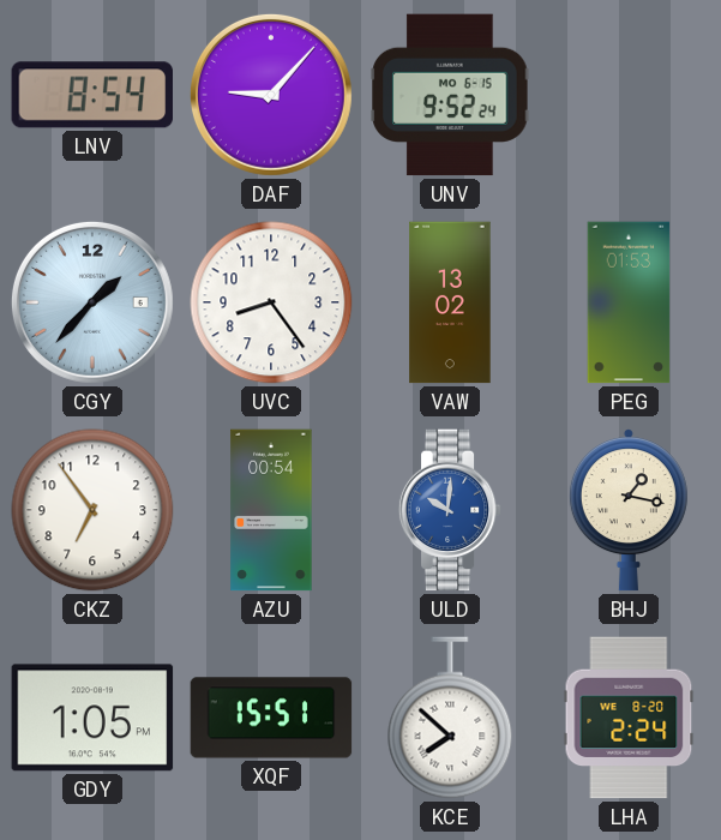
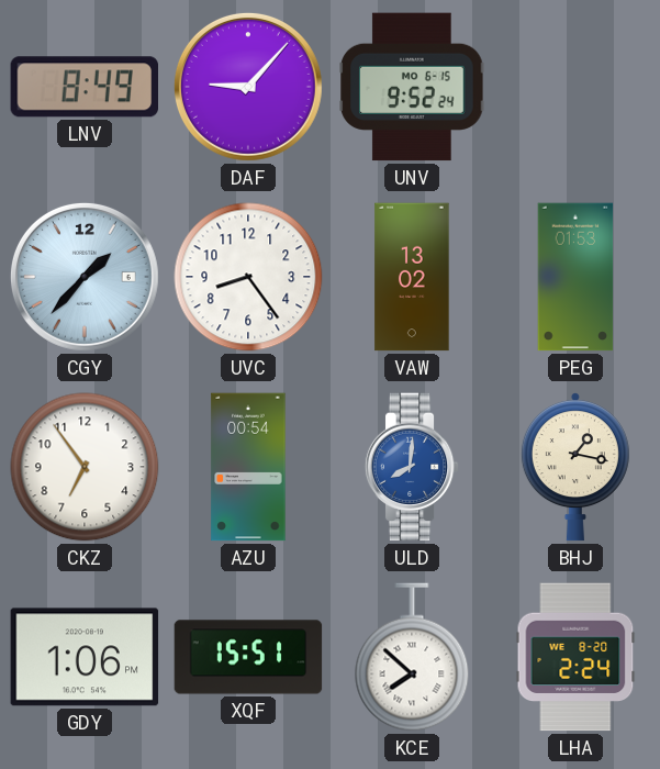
LNV: 8:54 -> 8:49 (83, 87)
ULD: 10:01 -> 8:01 (412, 467)
GDY: 1:05 -> 1:06 (85, 657)
